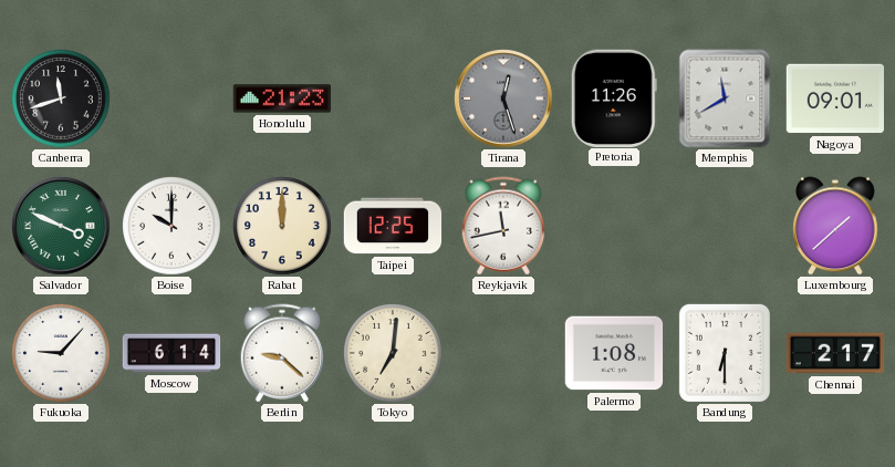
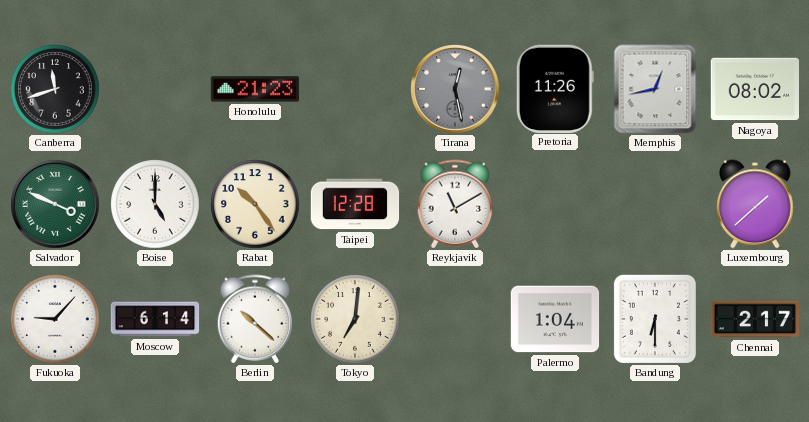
Tirana: 12:27 -> 12:28 (455, 89)
Memphis: 11:40 -> 12:43 (655, 89)
Nagoya: 09:01 -> 08:02 (755, 89)
Boise: 10:00 -> 5:00 (155, 204)
Rabat: 12:00 -> 10:24 (255, 204)
Taipei: 12:25 -> 12:28 (355, 204)
Reykjavik: 11:43 -> 11:10 (455, 204)
Berlin: 9:22 -> 10:22 (255, 319)
Palermo: 1:08 -> 1:04 (555, 319)
